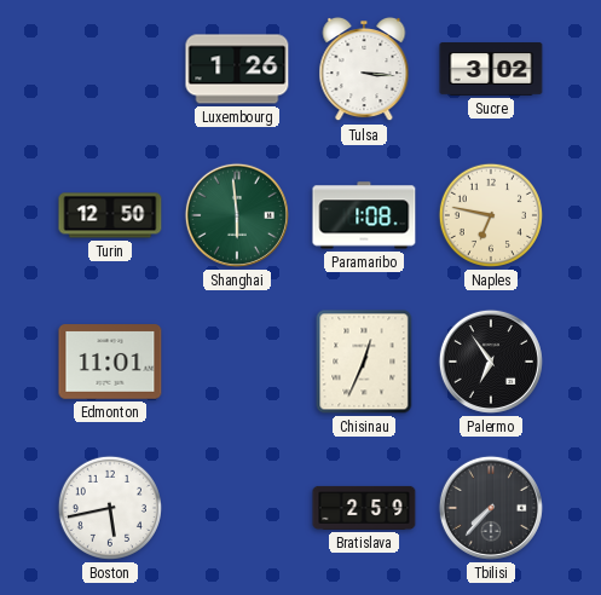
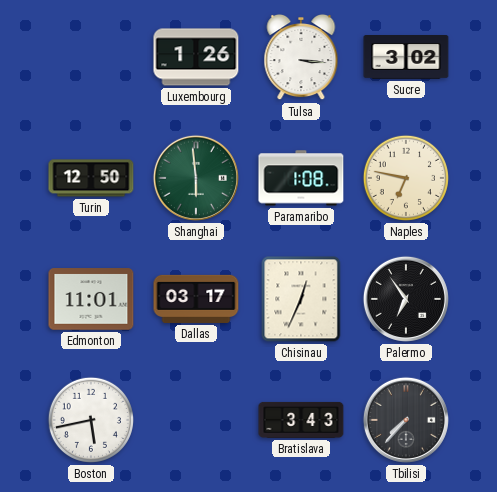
Dallas: none -> 03:17 (196, 299)
Bratislava: 2:59 -> 3:43 (301, 420)
